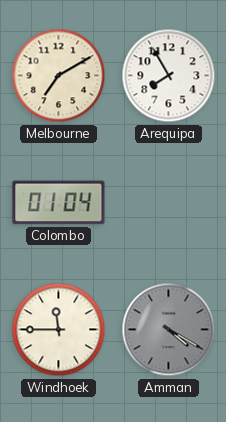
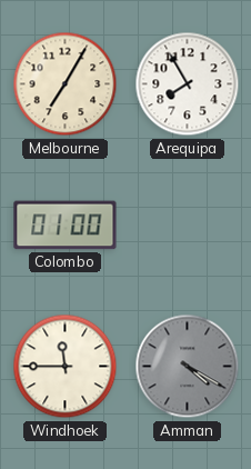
Melbourne: 7:10 -> 7:05 (66, 84)
Colombo: 01:04 -> 01:00 (66, 226)
